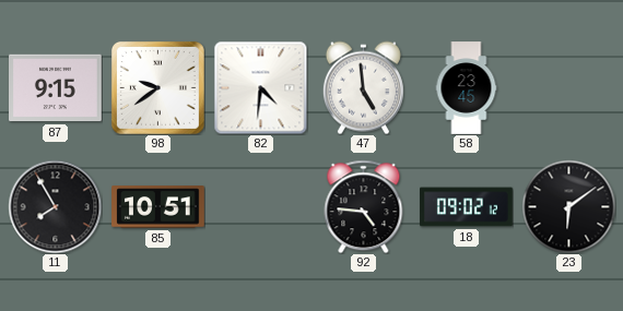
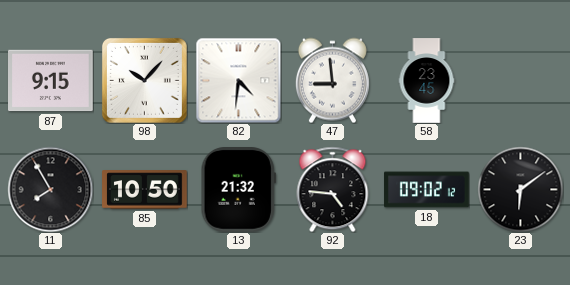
98: 9:39 -> 10:07 (144, 80)
47: 4:59 -> 8:59 (332, 80)
85: 10:51 -> 10:50 (145, 190)
13: none -> 21:32 (238, 190)
